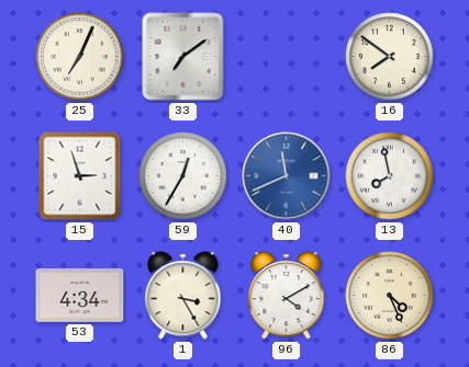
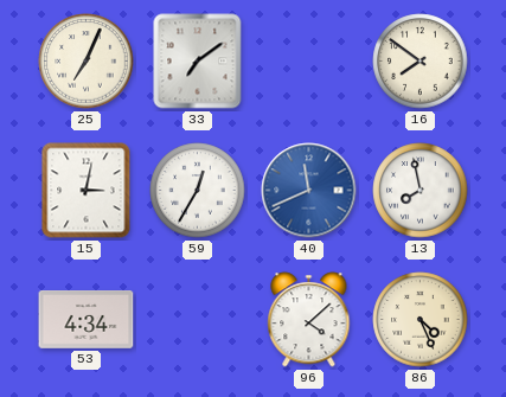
15: 2:57 -> 3:02 (87, 191)
1: 3:25 -> none (183, 296)
96: 4:10 -> 4:08 (309, 320)
